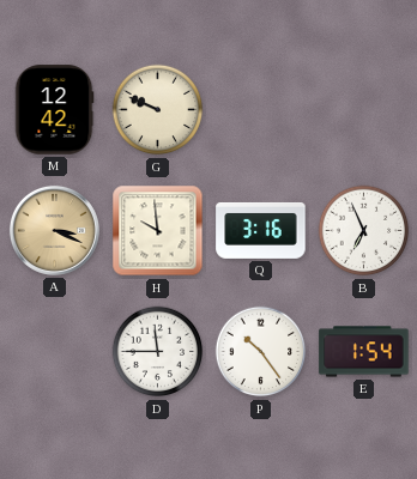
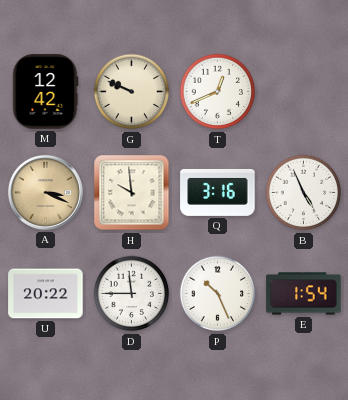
T: none -> 12:41 (218, 92)
B: 6:56 -> 4:56 (304, 193)
U: none -> 20:22 (46, 294)
P: 10:24 -> 10:26 (218, 294)
